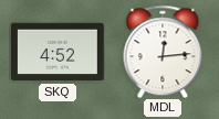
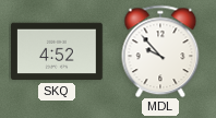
MDL: 12:14 -> 9:53 (160, 51)
